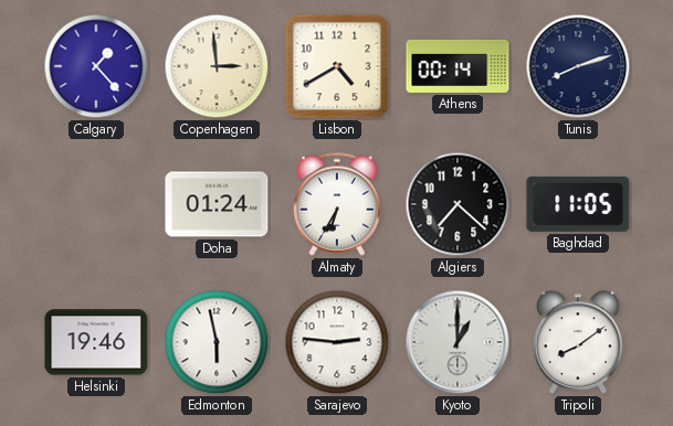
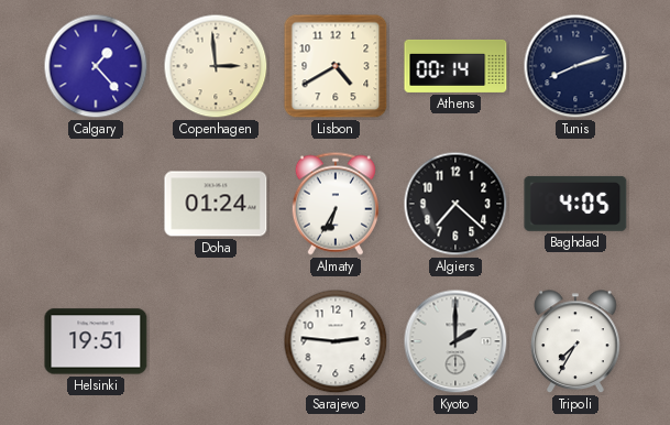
Baghdad: 11:05 -> 4:05 (575, 204)
Helsinki: 19:46 -> 19:51 (96, 341)
Edmonton: 5:58 -> none (217, 342)
Kyoto: 1:00 -> 2:00 (455, 341)
Tripoli: 8:09 -> 7:35 (576, 342)
